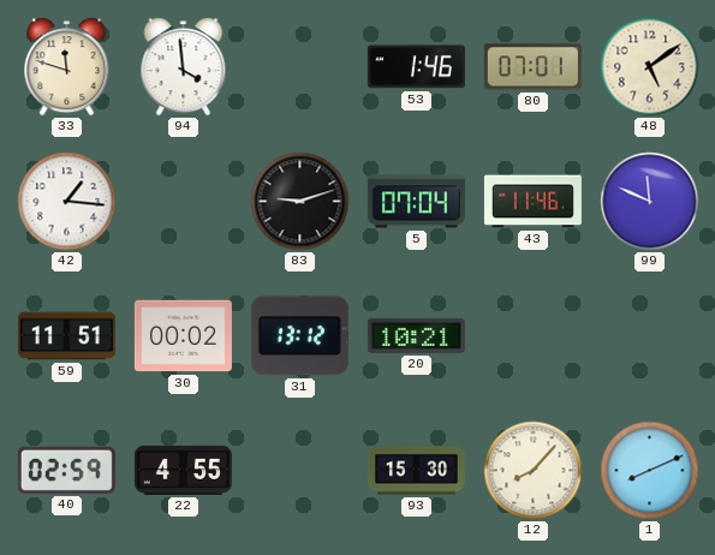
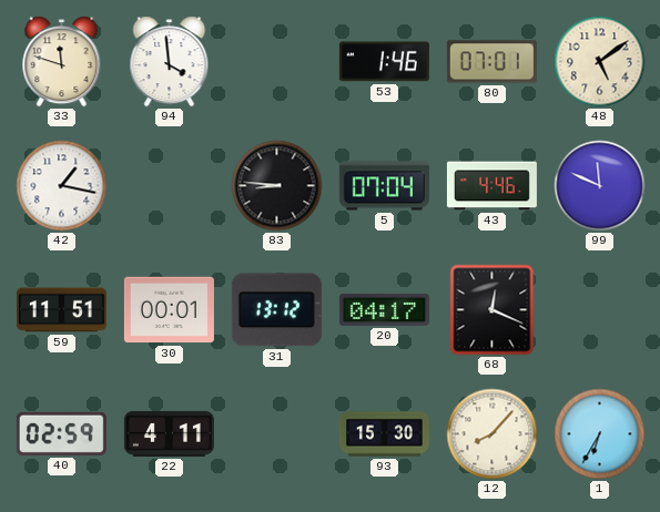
42: 1:16 -> 1:17 (62, 186)
83: 9:12 -> 8:46 (277, 186)
43: 11:46 -> 4:46 (491, 186)
30: 00:02 -> 00:01 (169, 310)
20: 10:21 -> 04:17 (384, 309)
68: none -> 12:19 (493, 310)
22: 4:55 -> 4:11 (169, 433)
1: 8:11 -> 6:35 (600, 434)
